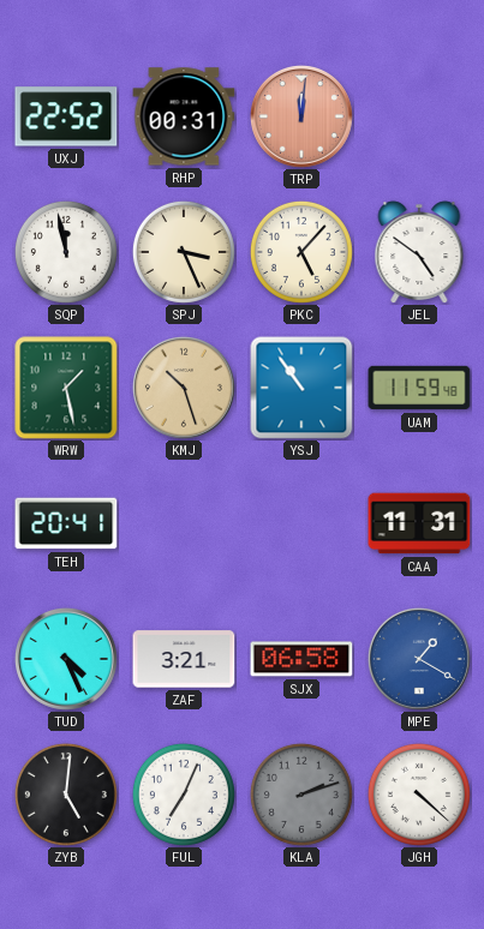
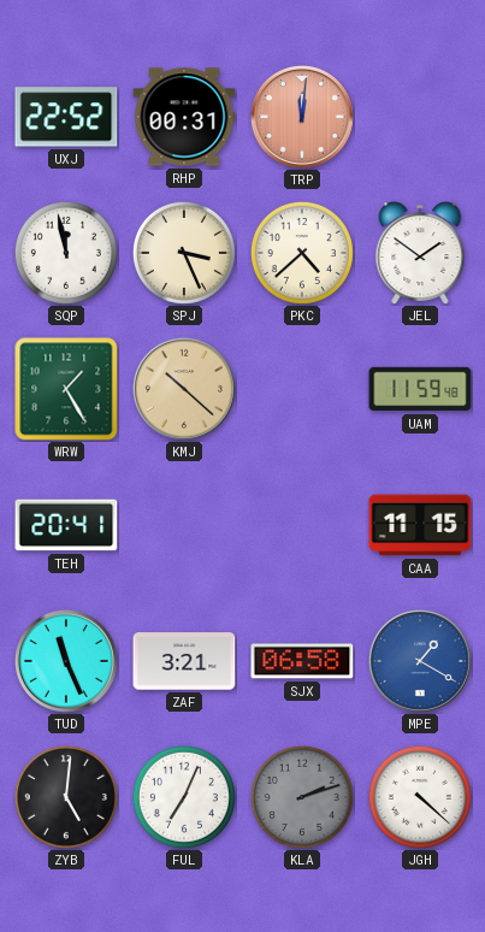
PKC: 5:07 -> 4:38 (302, 253)
JEL: 4:51 -> 1:51 (420, 253)
WRW: 1:28 -> 1:25 (66, 389)
KMJ: 10:27 -> 10:22 (184, 389)
YSJ: 10:54 -> none (301, 388)
CAA: 11:31 -> 11:15 (420, 525)
TUD: 4:26 -> 11:26 (66, 661)
